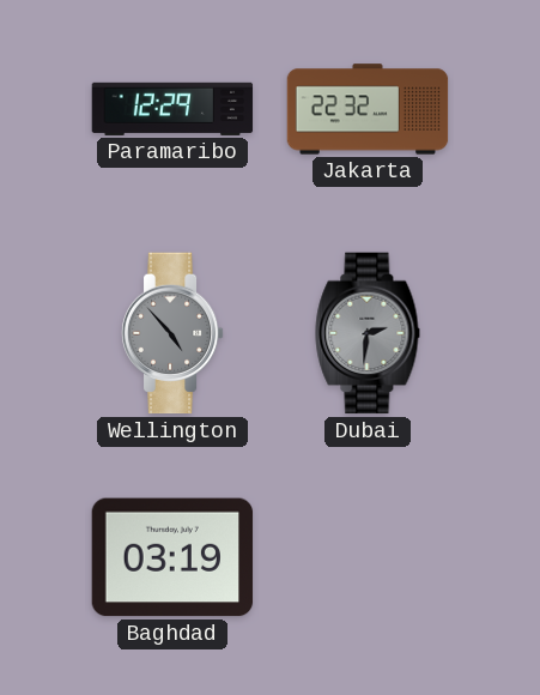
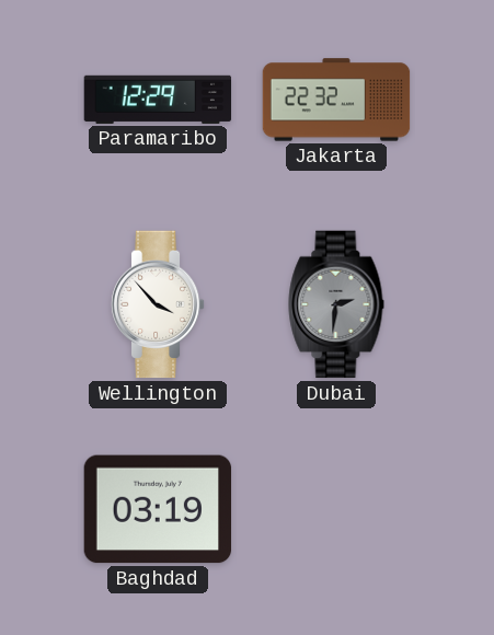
Wellington: 4:53 -> 3:53 (158, 304)
Wellington dial: grey -> white (158, 304)
